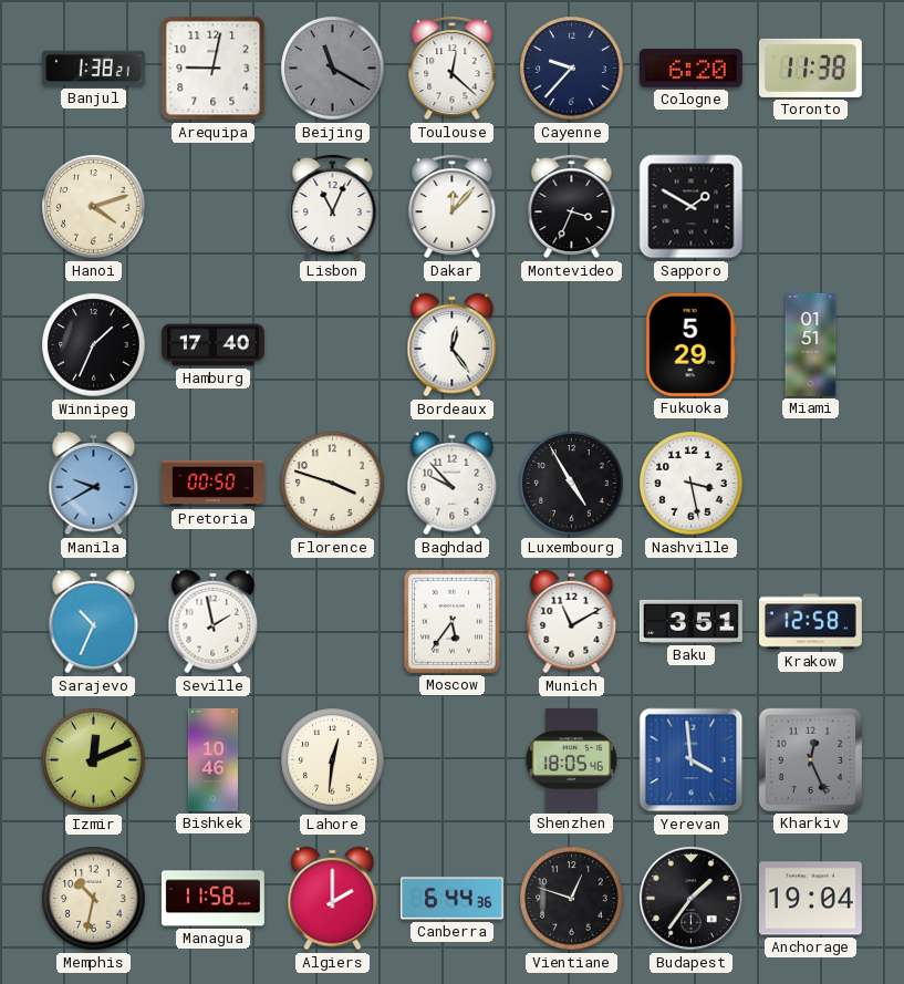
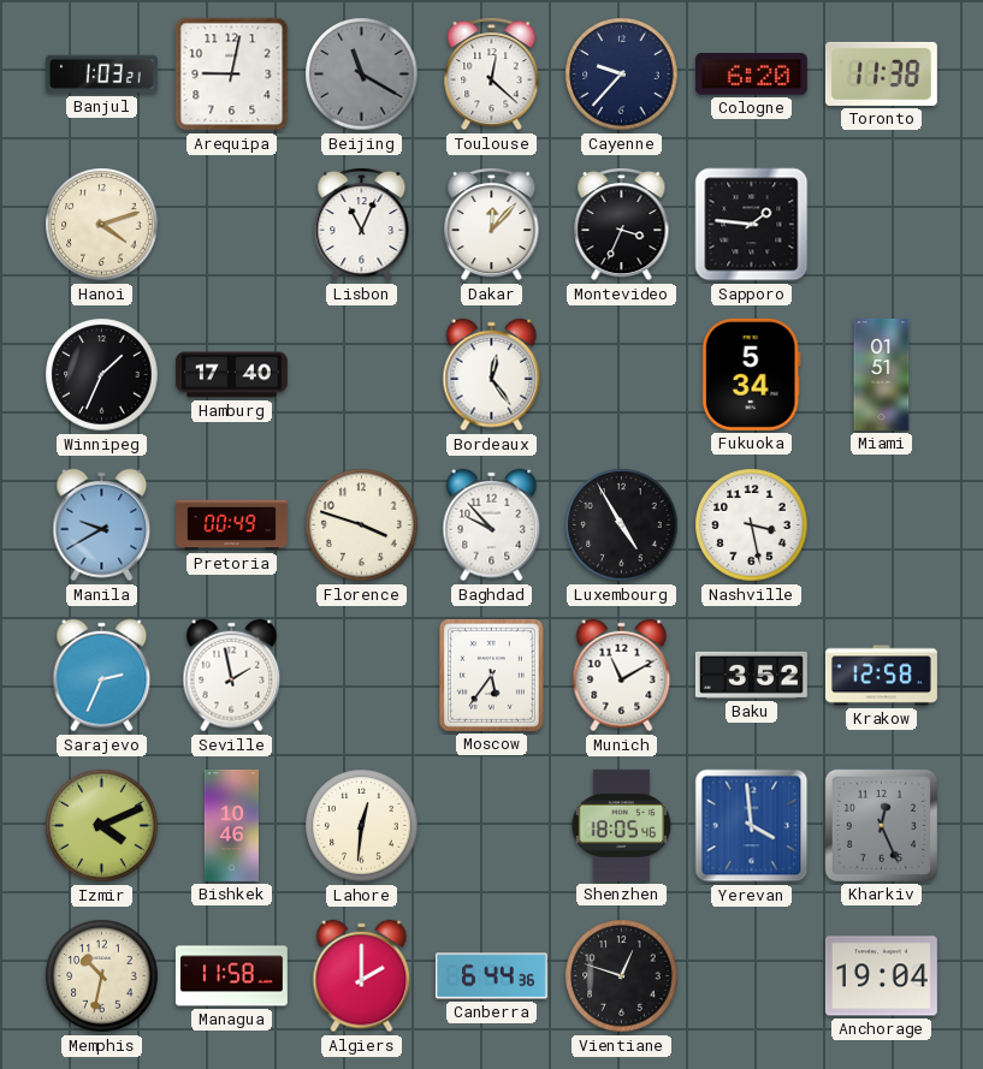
Banjul: 1:38 -> 1:03 (101, 75)
Sapporo: 1:50 -> 1:46 (752, 225)
Fukuoka: 5:29 -> 5:34 (751, 374)
Pretoria: 00:50 -> 00:49 (231, 525)
Sarajevo: 10:34 -> 2:34 (102, 676)
Baku: 3:51 -> 3:52 (751, 675)
Izmir: 12:11 -> 4:11 (102, 826)
Budapest: 1:36 -> none (692, 899)
